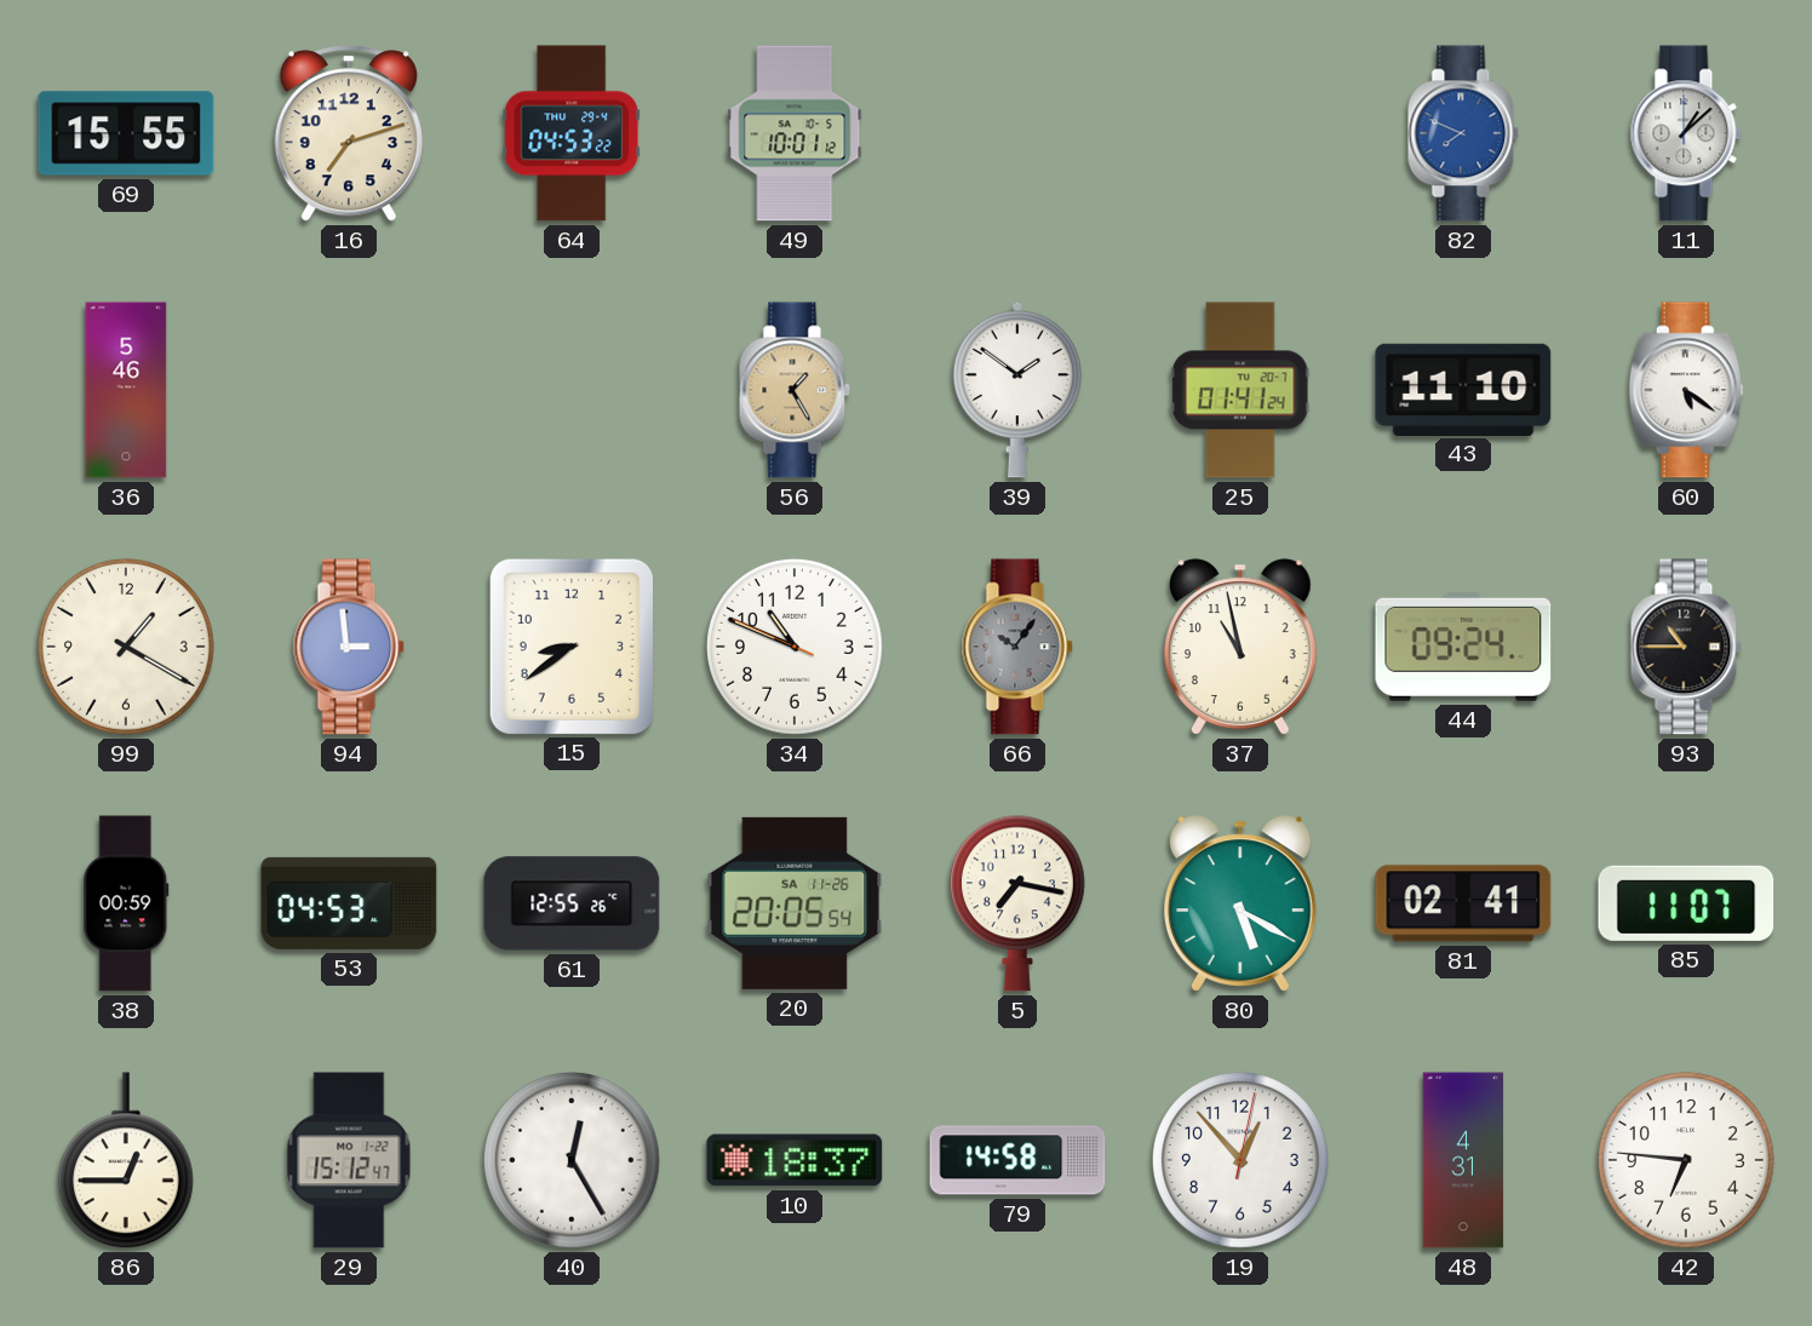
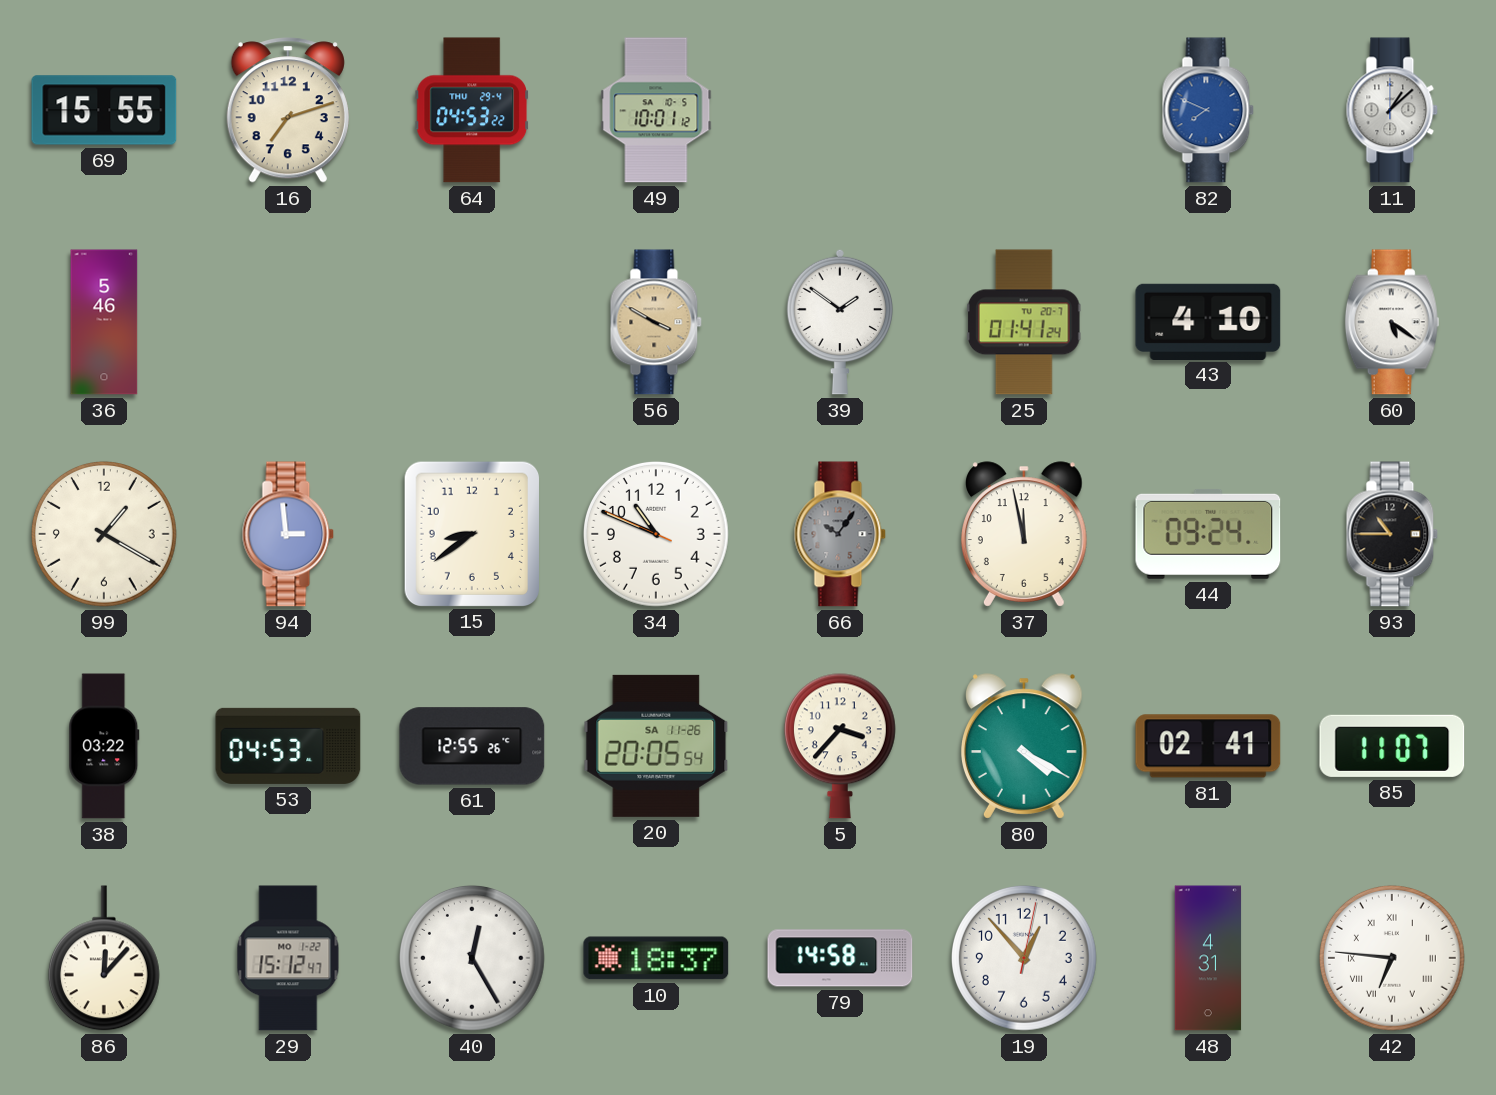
56: 1:25 -> 3:50 (656, 322)
43: 11:10 -> 4:10 (1208, 321)
37: 10:58 -> 11:58 (1024, 534)
38: 00:59 -> 03:22 (104, 746)
5: 7:17 -> 3:37 (840, 746)
80: 5:20 -> 4:20 (1024, 746)
86: 12:45 -> 12:07 (104, 958)
42 numerals: Arabic -> Roman (1392, 958)
